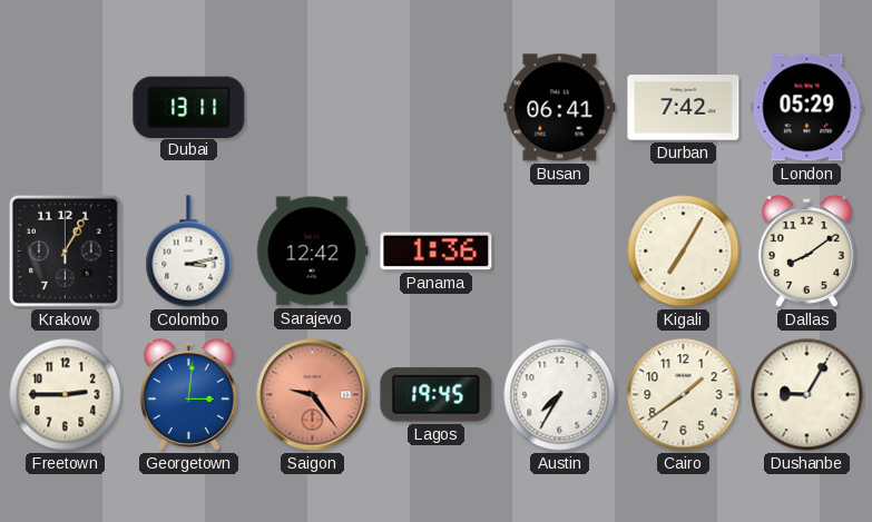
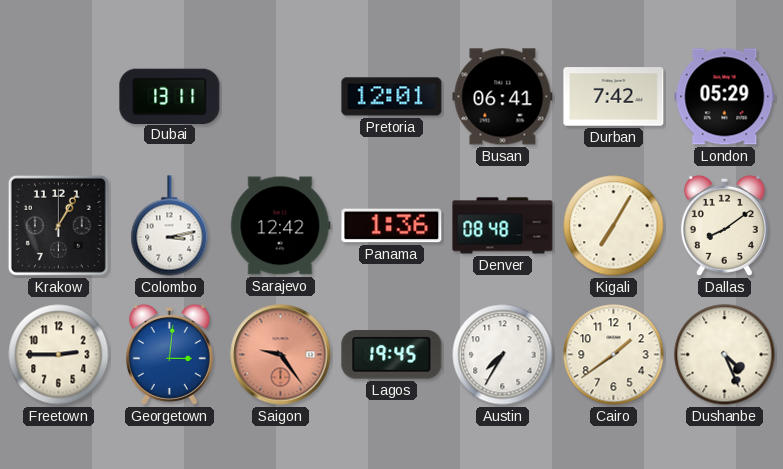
Pretoria: none -> 12:01 (392, 97)
Denver: none -> 08:48 (503, 226)
Dushanbe: 9:05 -> 4:26 (725, 355)
